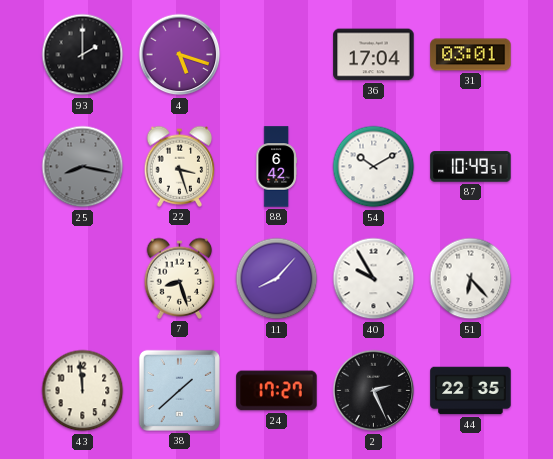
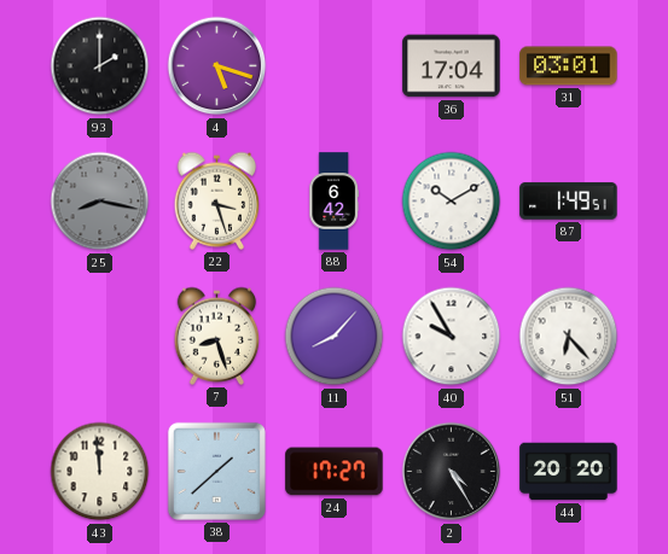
87: 10:49 -> 1:49 (569, 202)
2: 2:26 -> 4:25 (452, 472)
44: 22:35 -> 20:20 (569, 472)
